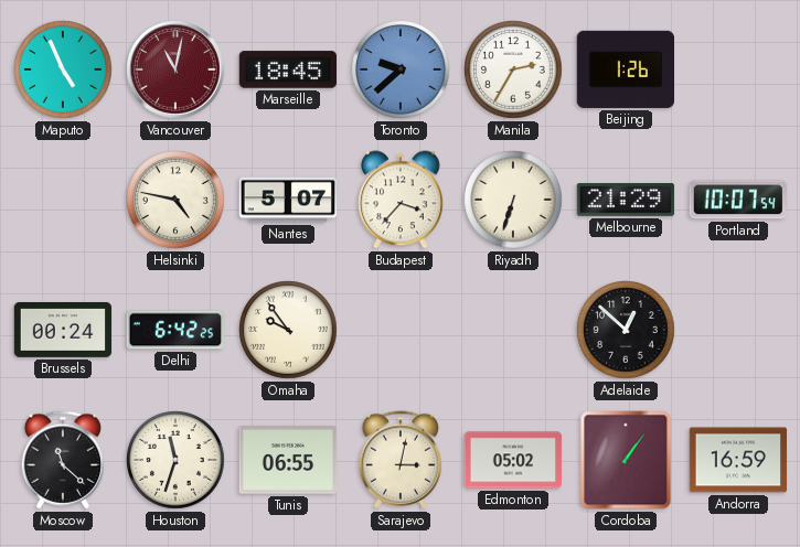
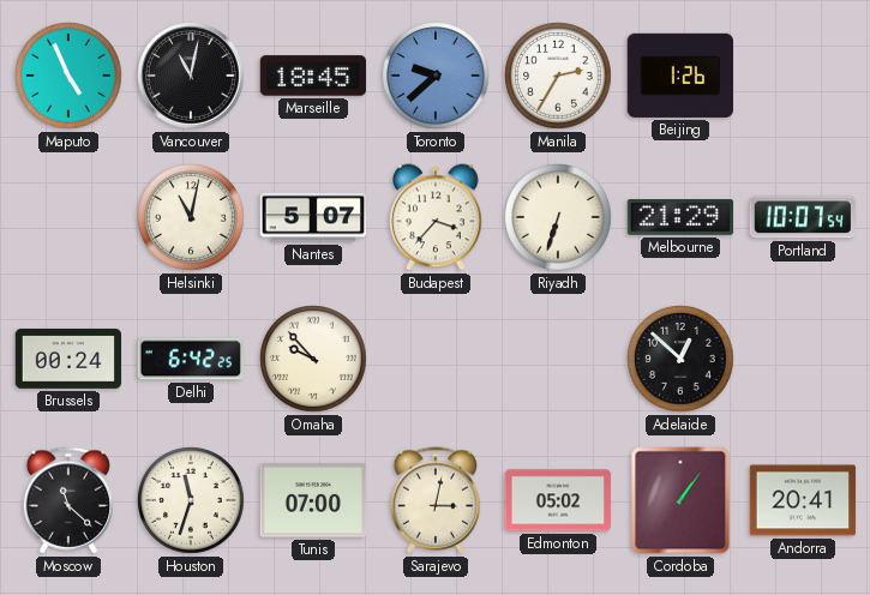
Vancouver dial: burgundy -> black (191, 76)
Helsinki: 4:47 -> 11:02 (191, 217)
Omaha: 9:54 -> 9:53 (313, 359)
Tunis: 06:55 -> 07:00 (313, 500)
Andorra: 16:59 -> 20:41 (803, 500)
